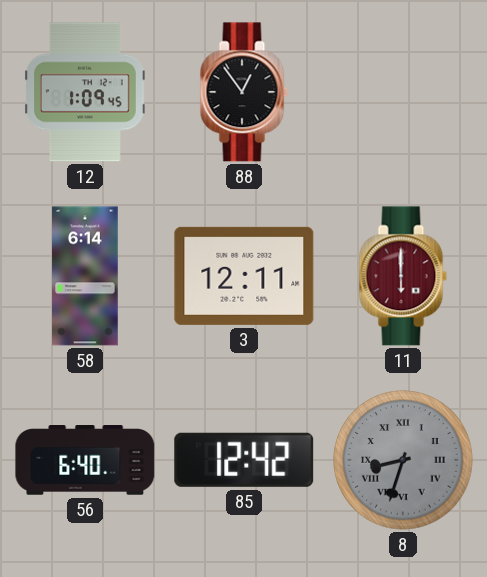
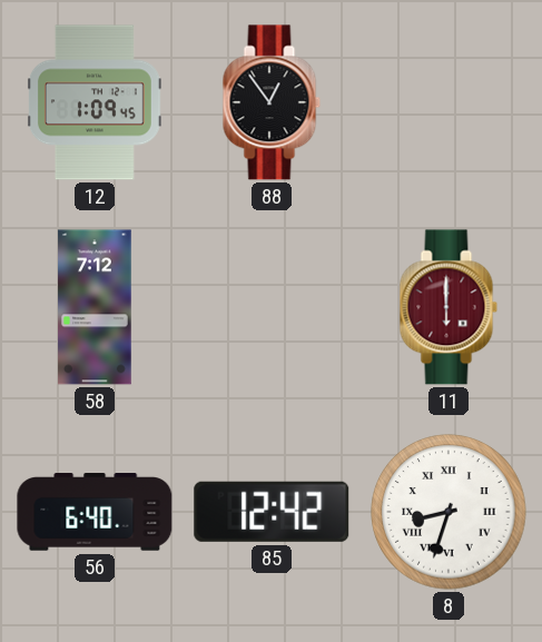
58: 6:14 -> 7:12 (95, 307)
3: 12:11 -> none (244, 276)
8 dial: grey -> white (449, 512)
